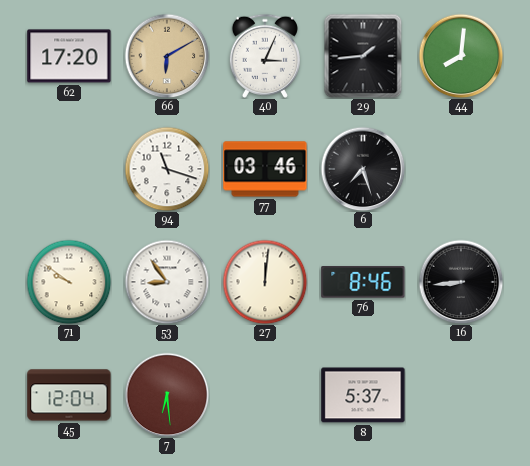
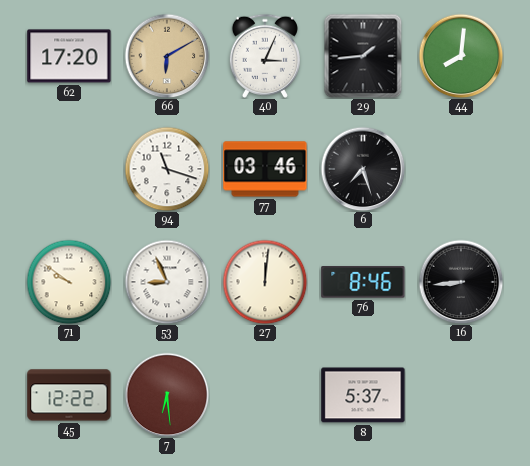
53: 8:54 -> 8:56 (167, 282)
45: 12:04 -> 12:22 (69, 395)
